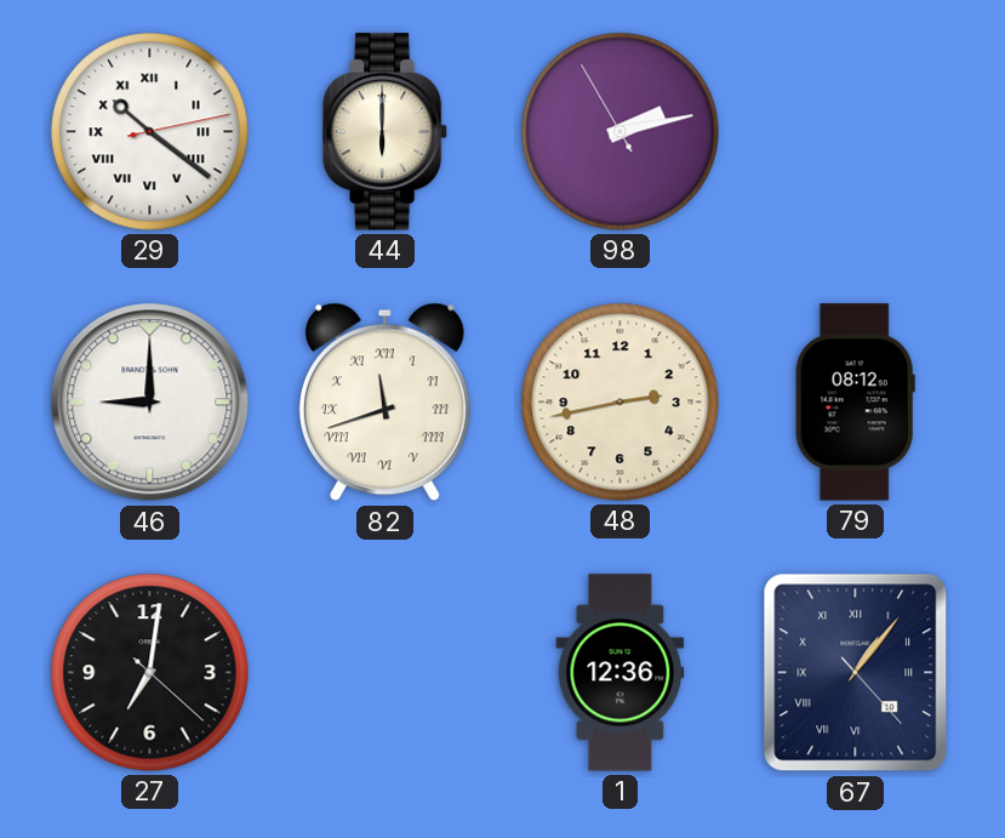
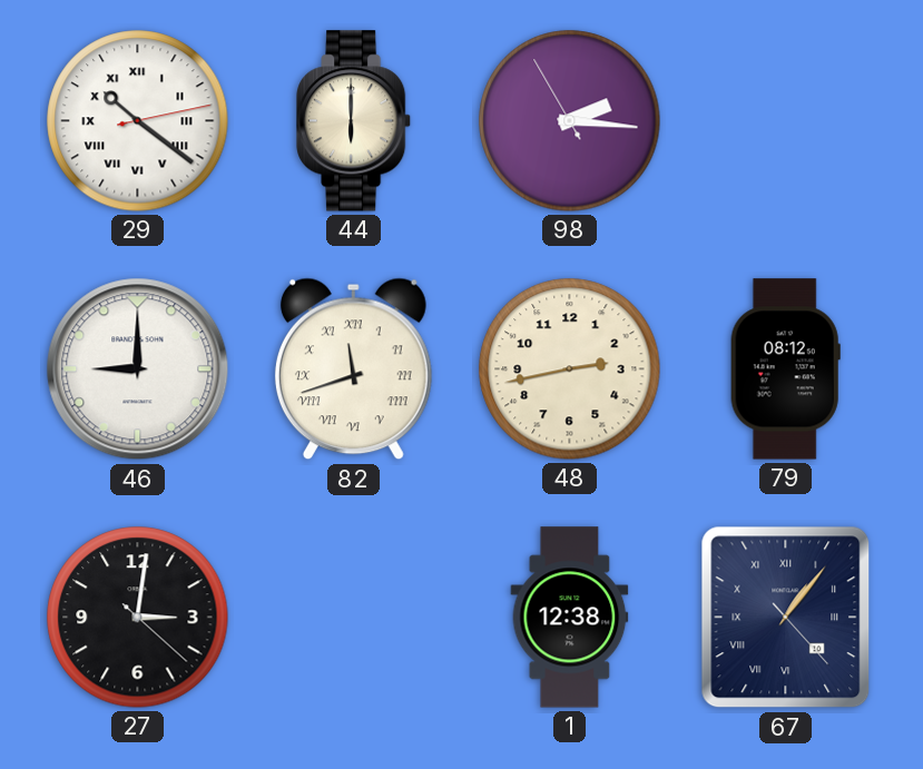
98: 2:12 -> 2:15 (570, 121)
27: 7:01 -> 3:01 (138, 618)
1: 12:36 -> 12:38 (570, 618)
